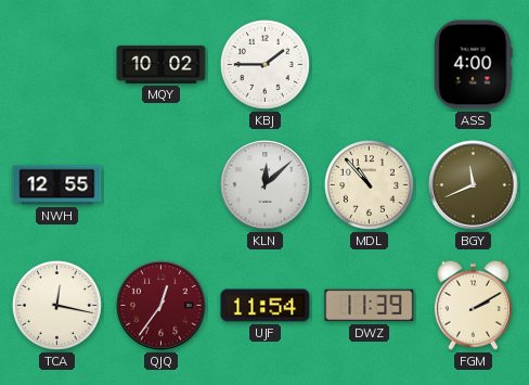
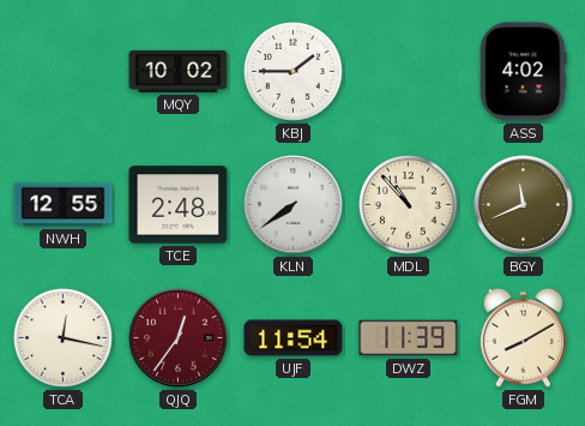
ASS: 4:00 -> 4:02 (523, 72)
TCE: none -> 2:48 (179, 205)
KLN: 12:08 -> 7:39 (294, 205)
FGM: 2:10 -> 8:10 (523, 337)
